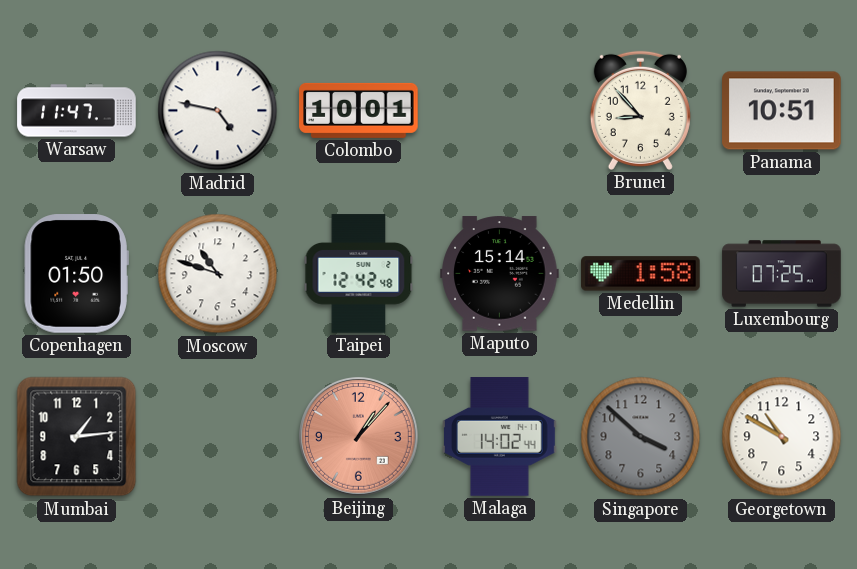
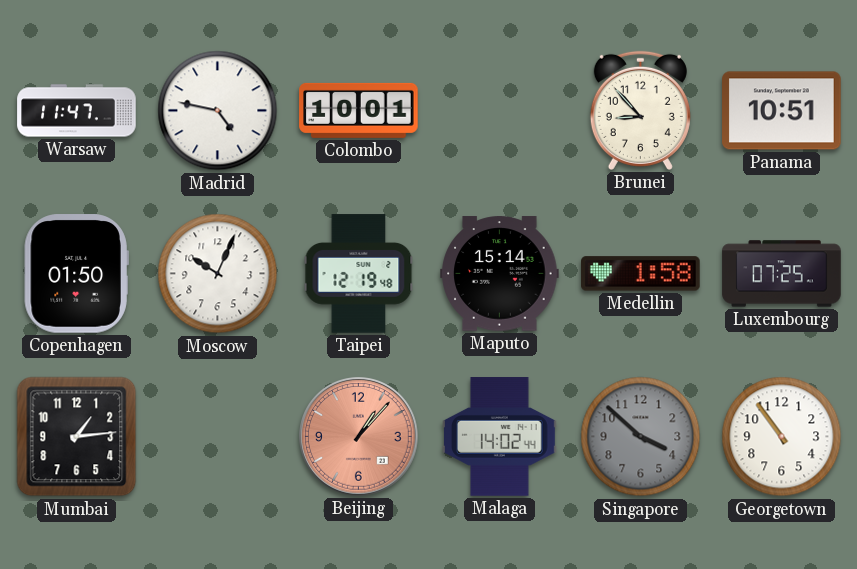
Moscow: 10:48 -> 10:04 (218, 274)
Taipei: 12:42 -> 12:19 (359, 274)
Georgetown: 10:50 -> 10:54 (782, 437)
